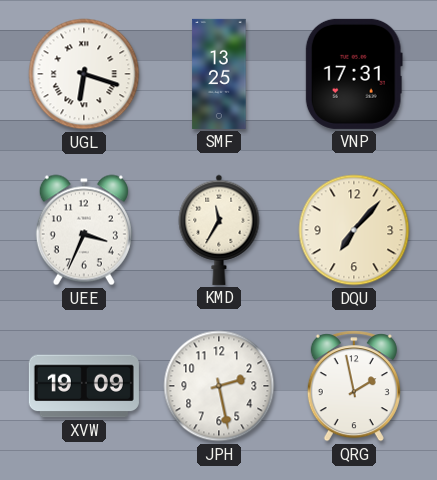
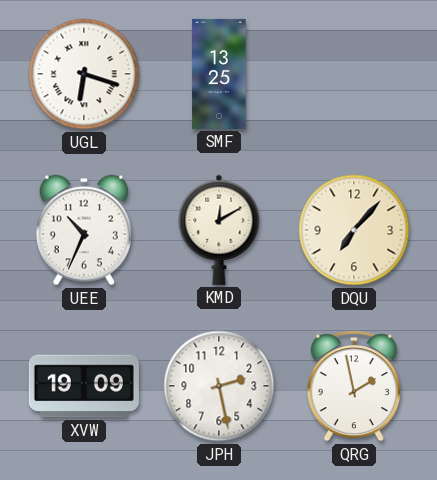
VNP: 17:31 -> none (354, 74)
UEE: 3:34 -> 10:34 (84, 230)
KMD: 11:35 -> 12:10 (219, 230)
